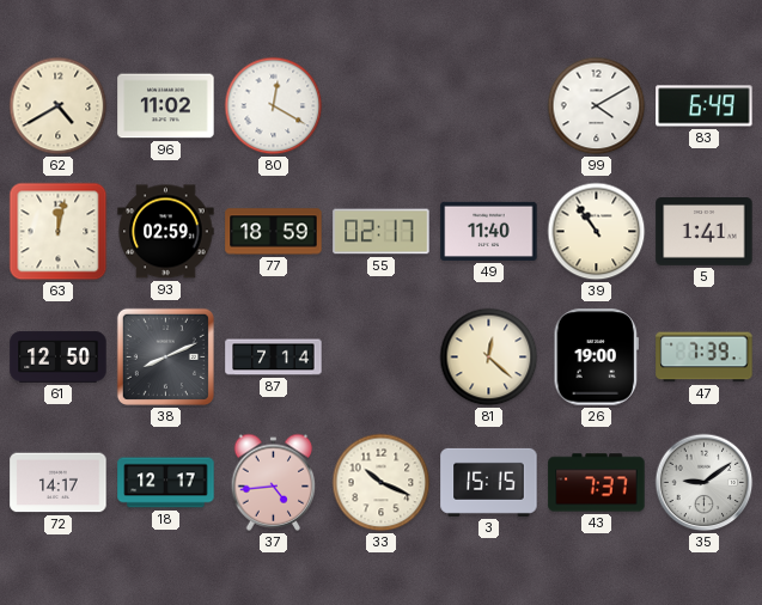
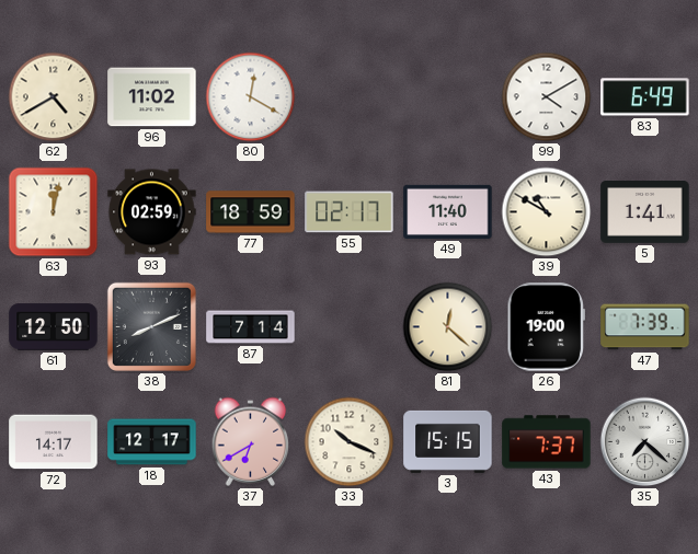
39: 10:54 -> 10:50 (547, 212)
37: 4:44 -> 6:40 (251, 441)
35: 9:09 -> 7:22 (645, 442)
